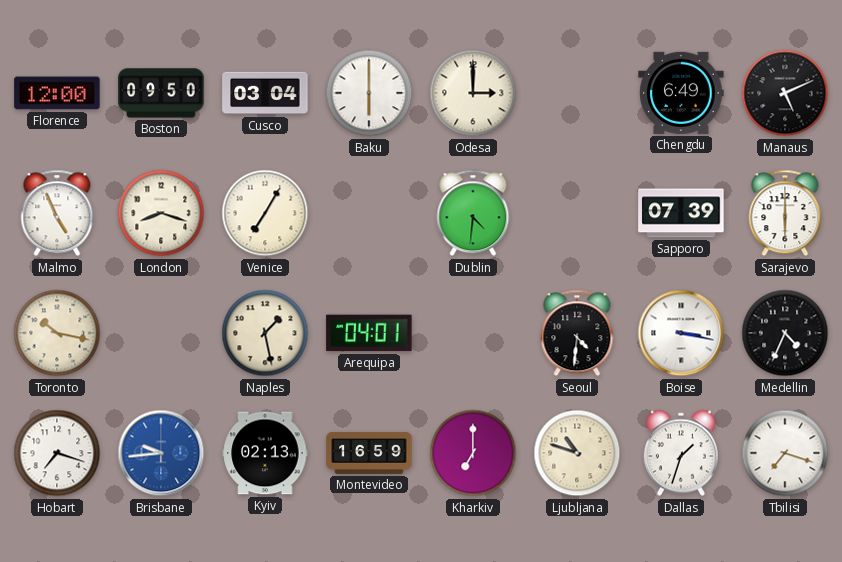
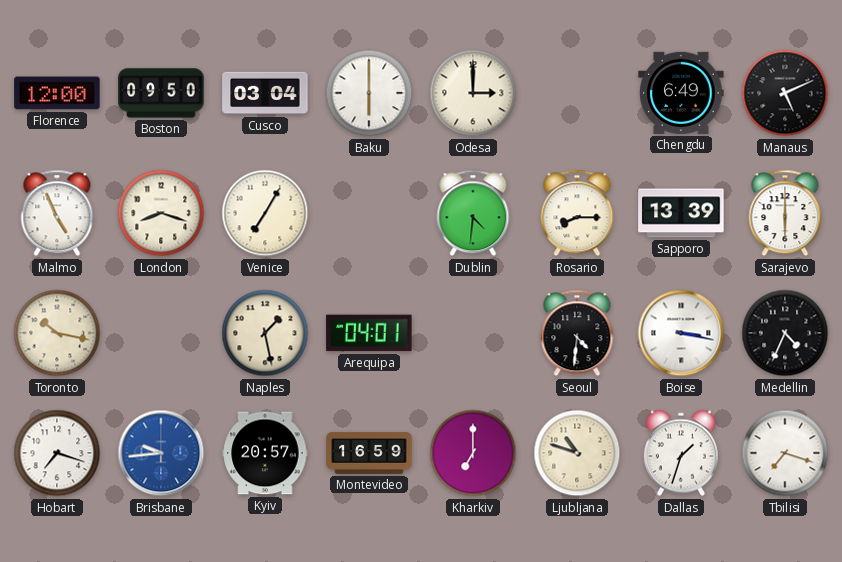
Rosario: none -> 8:15 (577, 213)
Sapporo: 07:39 -> 13:39 (681, 213)
Kyiv: 02:13 -> 20:57 (265, 453)
